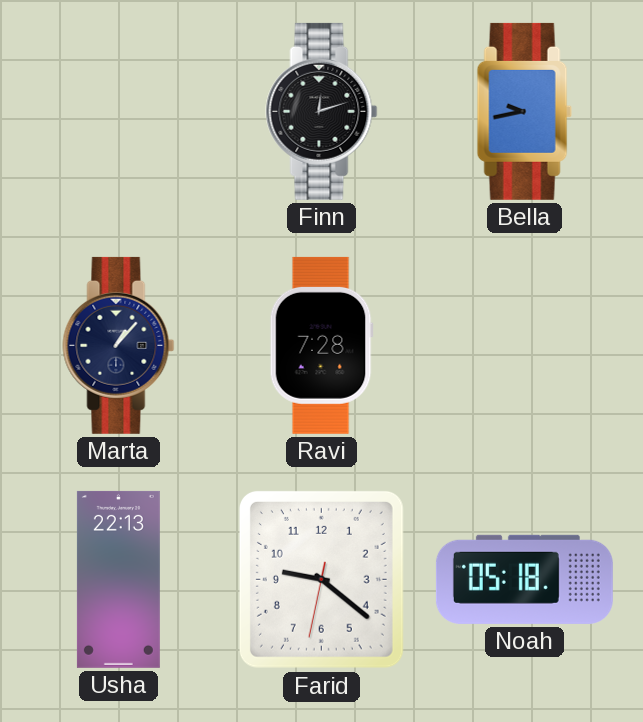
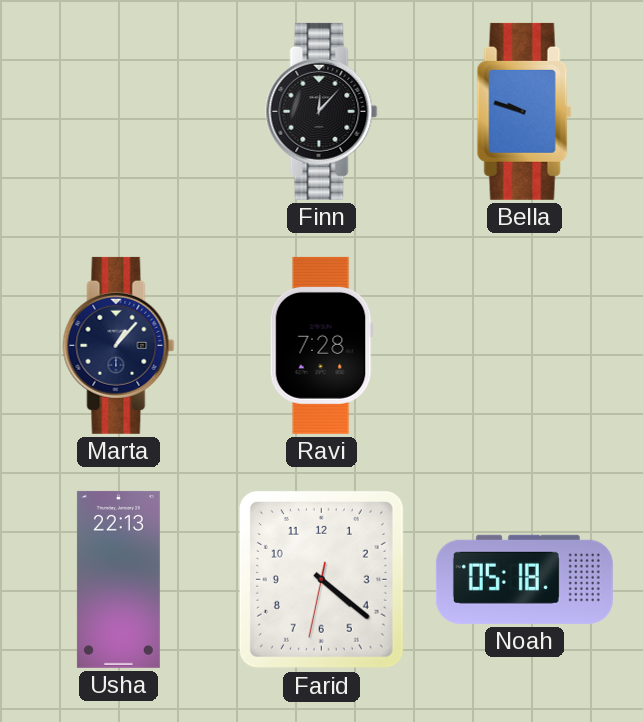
Finn: 12:12 -> 12:07 (322, 111)
Bella: 9:43 -> 9:48 (524, 111)
Farid: 9:21 -> 4:21 (321, 579)
